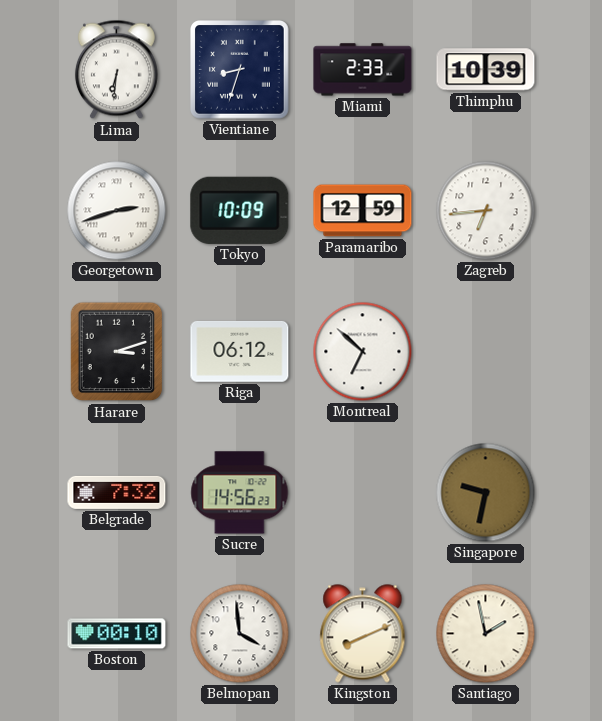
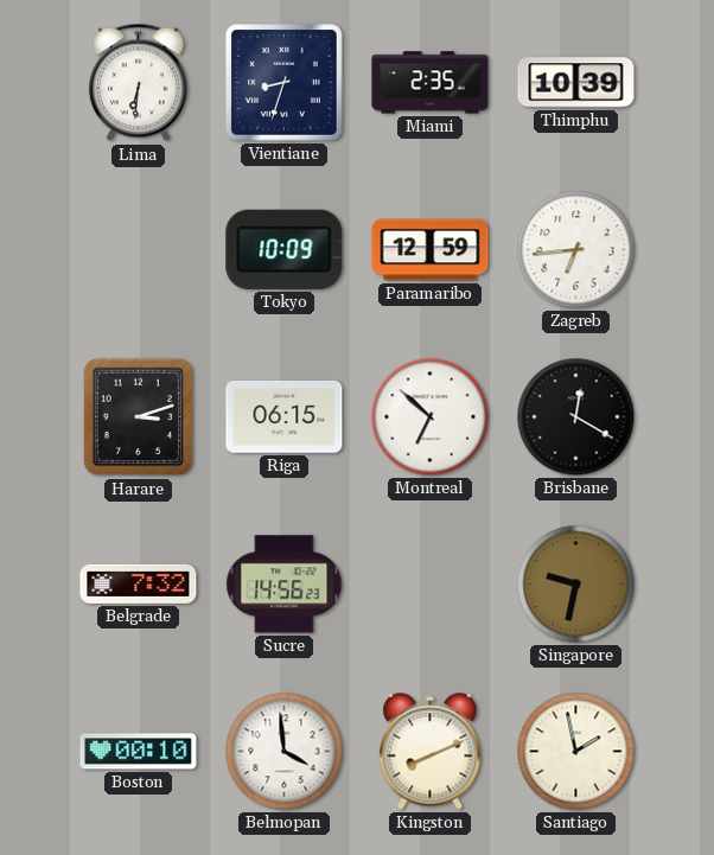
Miami: 2:33 -> 2:35 (431, 83)
Georgetown: 2:42 -> none (117, 211)
Riga: 06:12 -> 06:15 (285, 417)
Brisbane: none -> 12:20 (576, 417)
